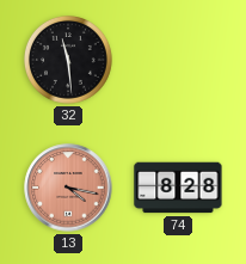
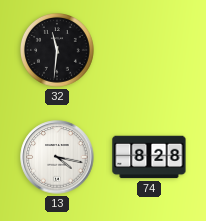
32: 11:29 -> 11:31 (58, 51)
13 dial: salmon -> white (57, 157)
